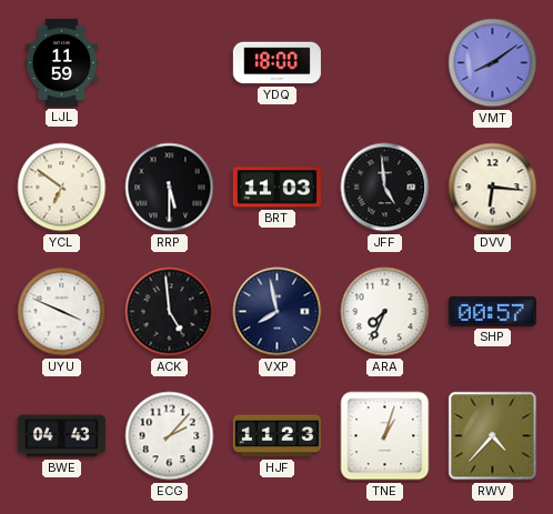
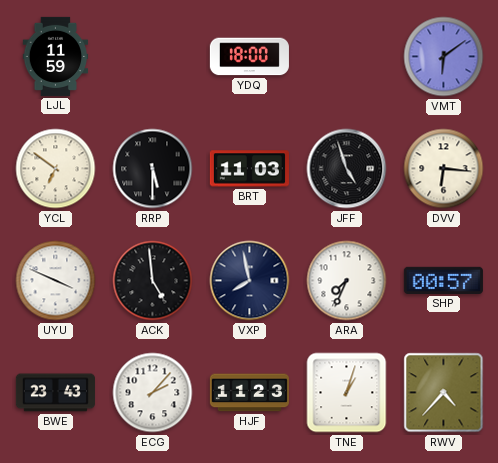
VMT: 8:09 -> 6:09 (444, 57)
JFF: 4:59 -> 4:57 (347, 169)
BWE: 04:43 -> 23:43 (55, 393)
